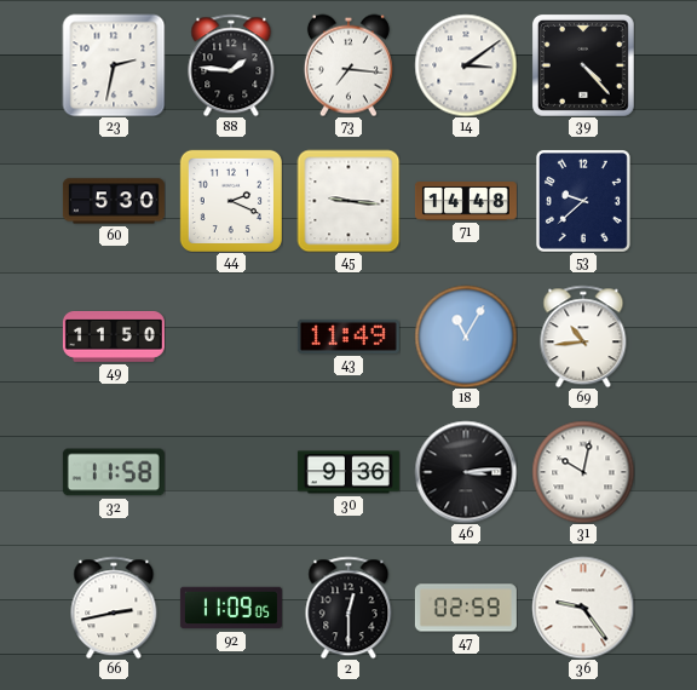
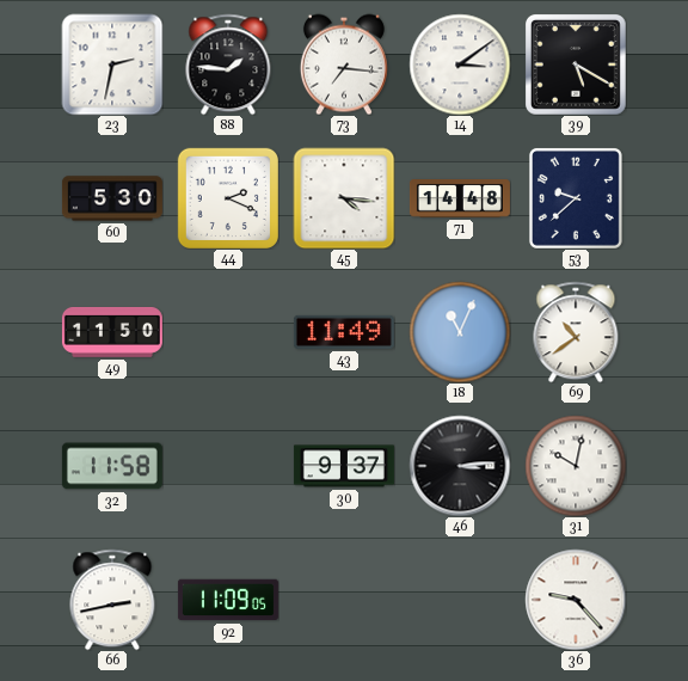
39: 4:23 -> 5:20 (576, 65)
45: 9:16 -> 4:16 (344, 198)
18: 11:05 -> 11:04 (460, 332)
69: 10:44 -> 10:39 (576, 332)
30: 9:36 -> 9:37 (344, 466)
2: 12:30 -> none (348, 608)
47: 02:59 -> none (466, 608)
36: 9:24 -> 9:23 (576, 600)
